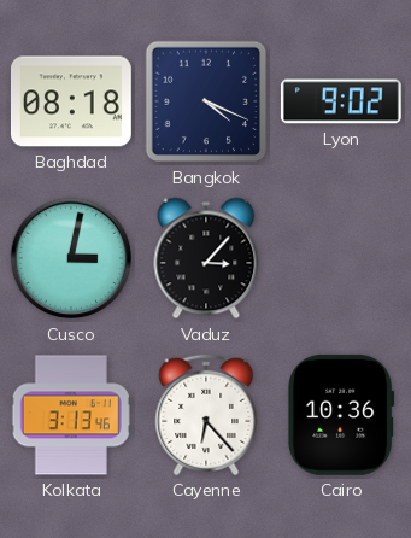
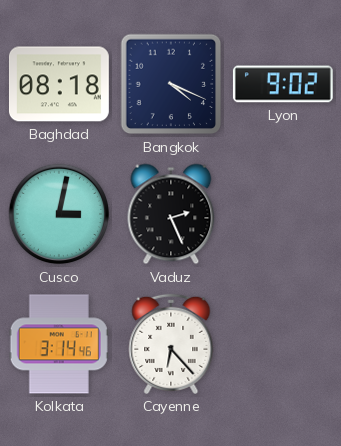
Vaduz: 3:07 -> 2:26 (171, 214)
Kolkata: 3:13 -> 3:14 (59, 344)
Cairo: 10:36 -> none (341, 415)
